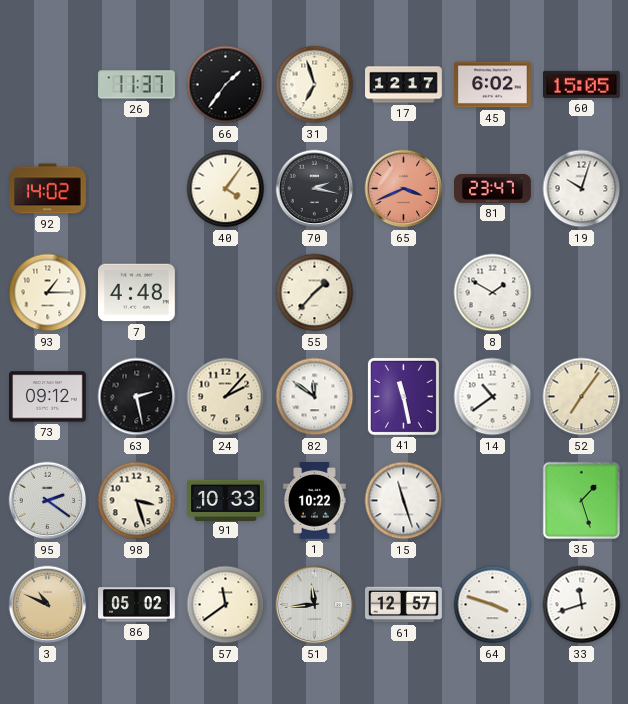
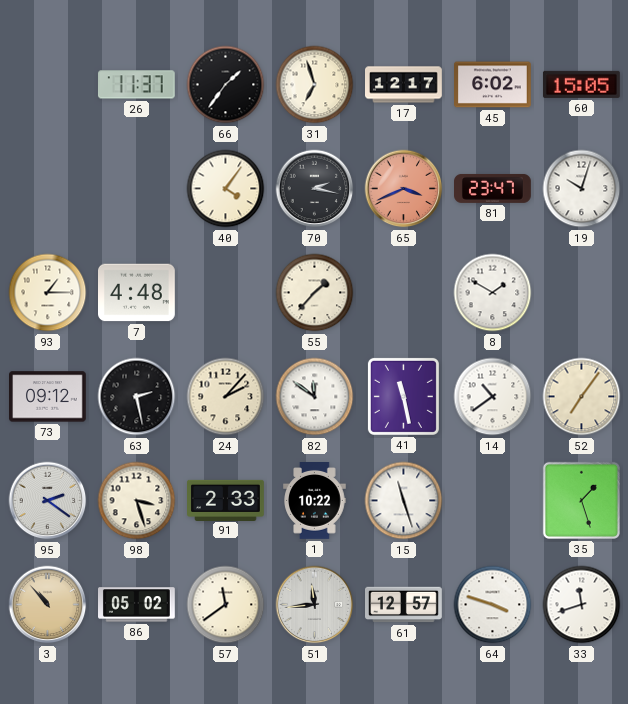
92: 14:02 -> none (48, 189)
91: 10:33 -> 2:33 (226, 500)
3: 10:49 -> 10:53 (48, 605)
